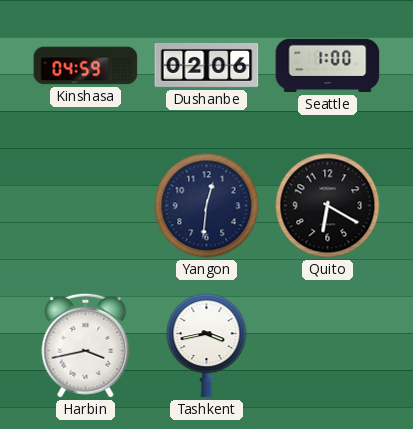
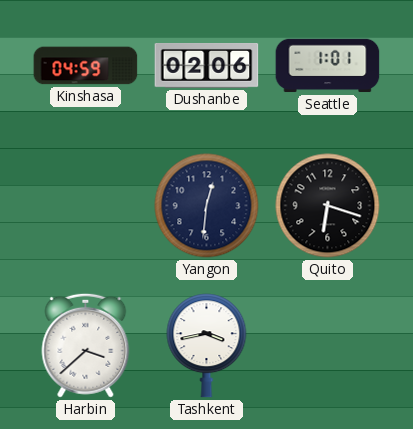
Seattle: 1:00 -> 1:01 (328, 66)
Quito: 6:20 -> 6:18 (328, 206)
Harbin: 3:43 -> 3:38 (86, 345)
